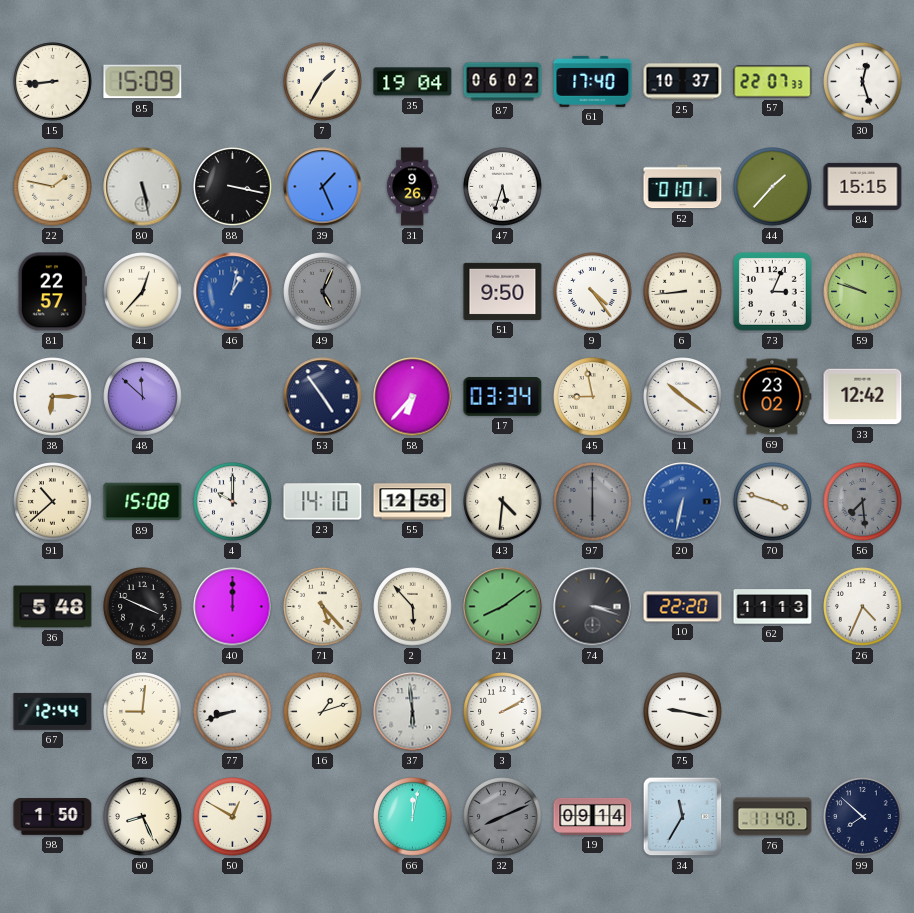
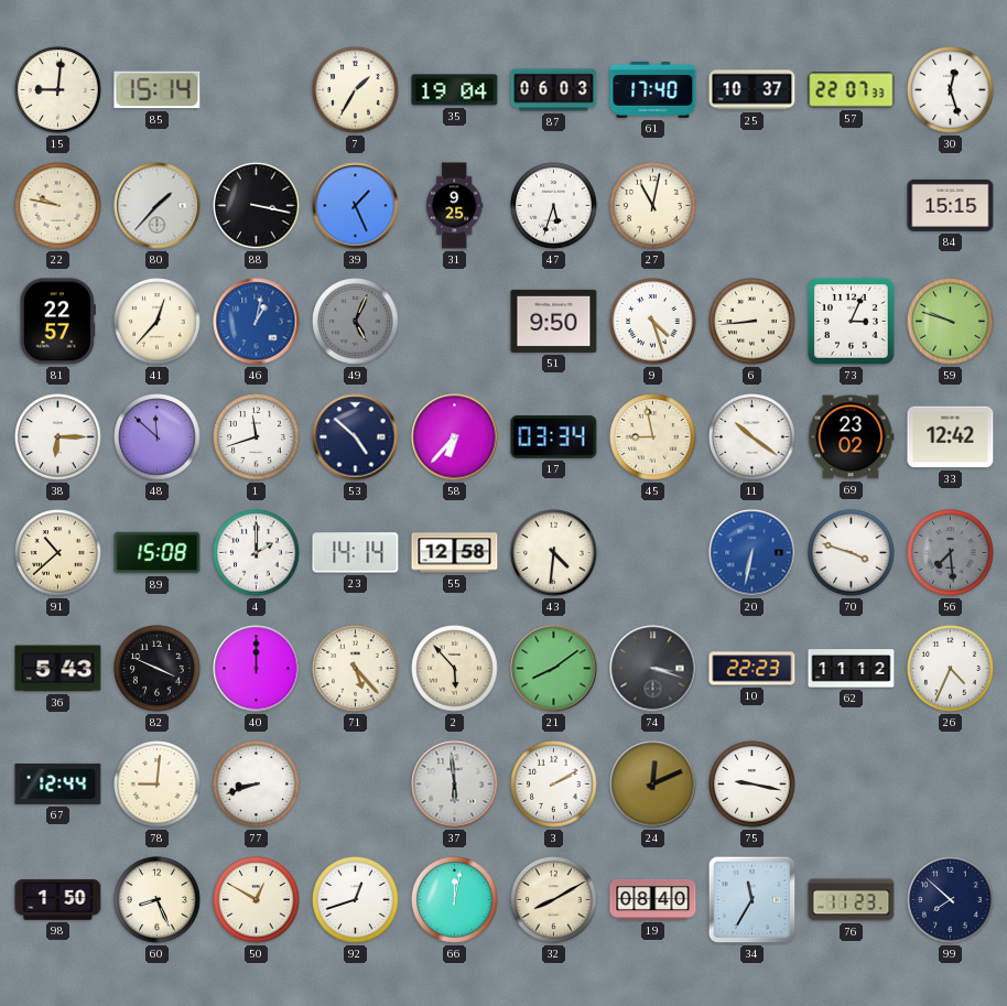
15: 8:44 -> 9:01 (58, 90)
85: 15:09 -> 15:14 (158, 90)
87: 06:02 -> 06:03 (554, 90)
22: 1:47 -> 9:47 (58, 206)
80: 5:28 -> 1:37 (158, 206)
31: 9:26 -> 9:25 (455, 206)
27: none -> 11:02 (653, 206)
52: 01:01 -> none (683, 187)
44: 1:37 -> none (773, 187)
9: 4:24 -> 4:27 (653, 322)
1: none -> 11:42 (257, 437)
53: 4:54 -> 4:52 (356, 437)
4: 10:00 -> 2:00 (257, 553)
23: 14:10 -> 14:14 (356, 553)
97: 6:00 -> none (593, 502)
36: 5:48 -> 5:43 (58, 669)
10: 22:20 -> 22:23 (752, 669)
62: 11:13 -> 11:12 (852, 669)
16: 1:12 -> none (323, 712)
24: none -> 12:11 (653, 785)
92: none -> 12:42 (356, 900)
32: 8:11 -> 8:10 (554, 900)
32 dial: grey -> cream (554, 900)
19: 09:14 -> 08:40 (653, 899)
76: 11:40 -> 11:23 (852, 900)
